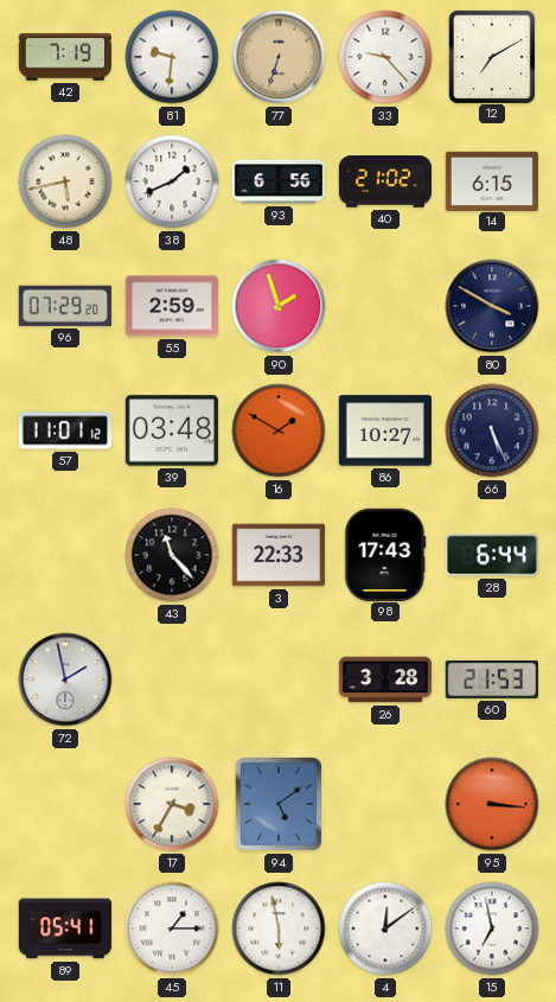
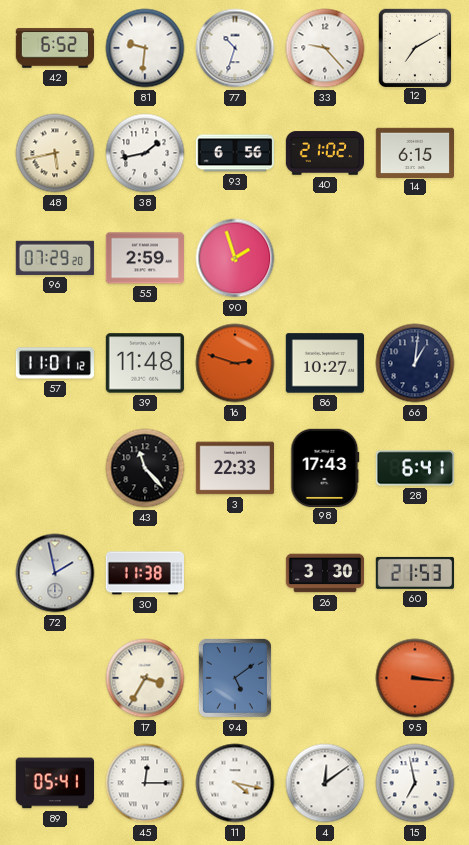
42: 7:19 -> 6:52 (54, 48)
77: 6:33 -> 10:33 (235, 48)
77 dial: champagne -> white (235, 48)
38: 1:41 -> 1:43 (145, 153)
80: 3:50 -> none (492, 306)
39: 03:48 -> 11:48 (144, 363)
16: 1:50 -> 2:48 (235, 363)
66: 5:26 -> 1:01 (415, 363)
28: 6:44 -> 6:41 (414, 468)
30: none -> 11:38 (144, 573)
26: 3:28 -> 3:30 (325, 573)
45: 1:15 -> 12:15 (145, 783)
11: 5:58 -> 4:17 (235, 783)
